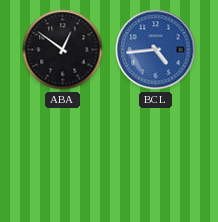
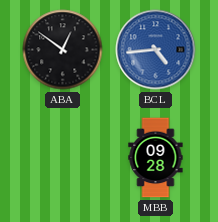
MBB: none -> 09:28 (156, 158)
